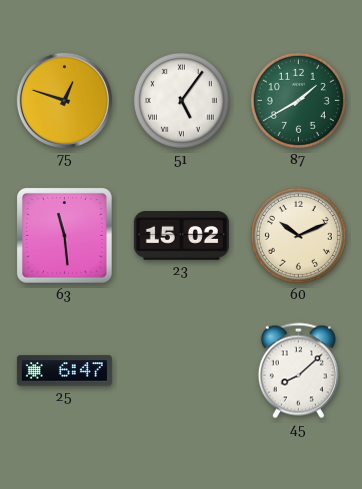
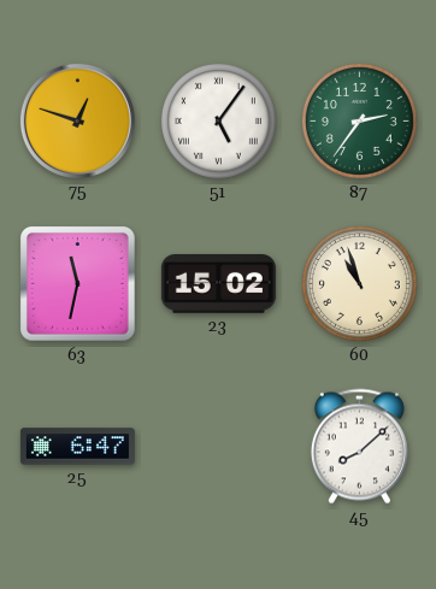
87: 1:40 -> 2:36 (359, 120)
63: 11:29 -> 11:32 (78, 284)
60: 10:11 -> 10:57 (359, 283)
